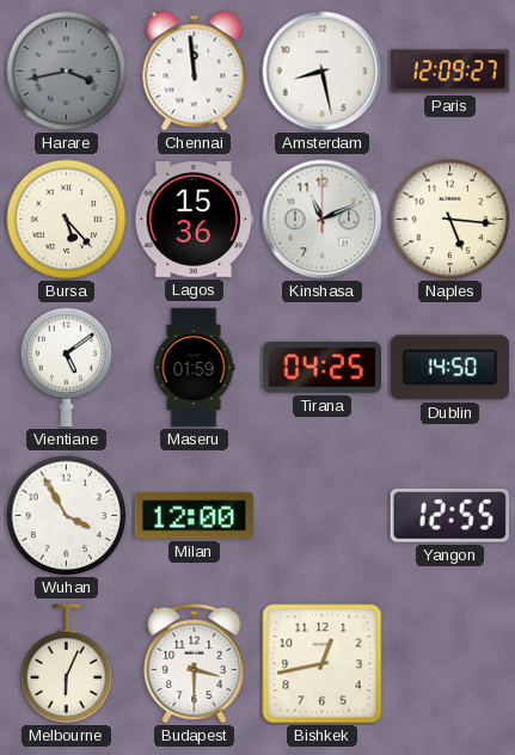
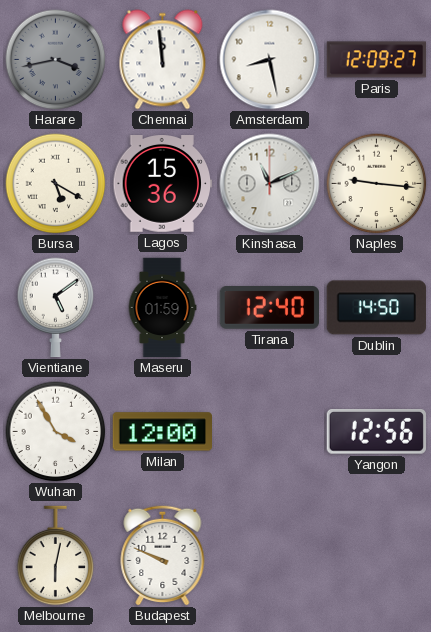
Bursa: 5:23 -> 5:20 (56, 184)
Naples: 5:16 -> 9:16 (377, 184)
Tirana: 04:25 -> 12:40 (269, 308)
Yangon: 12:55 -> 12:56 (376, 432)
Melbourne: 6:04 -> 6:02 (56, 556)
Budapest: 3:30 -> 9:49 (163, 555)
Bishkek: 12:43 -> none (323, 664)
